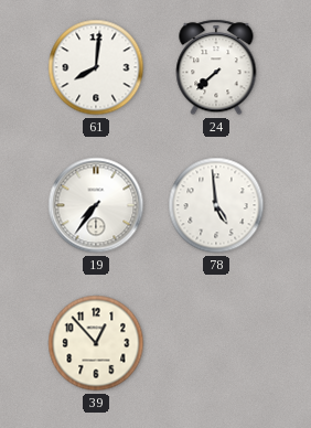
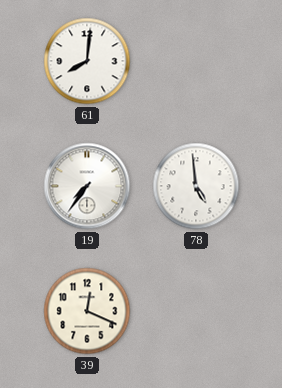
24: 7:38 -> none (216, 67)
39: 12:53 -> 12:19 (87, 311)
